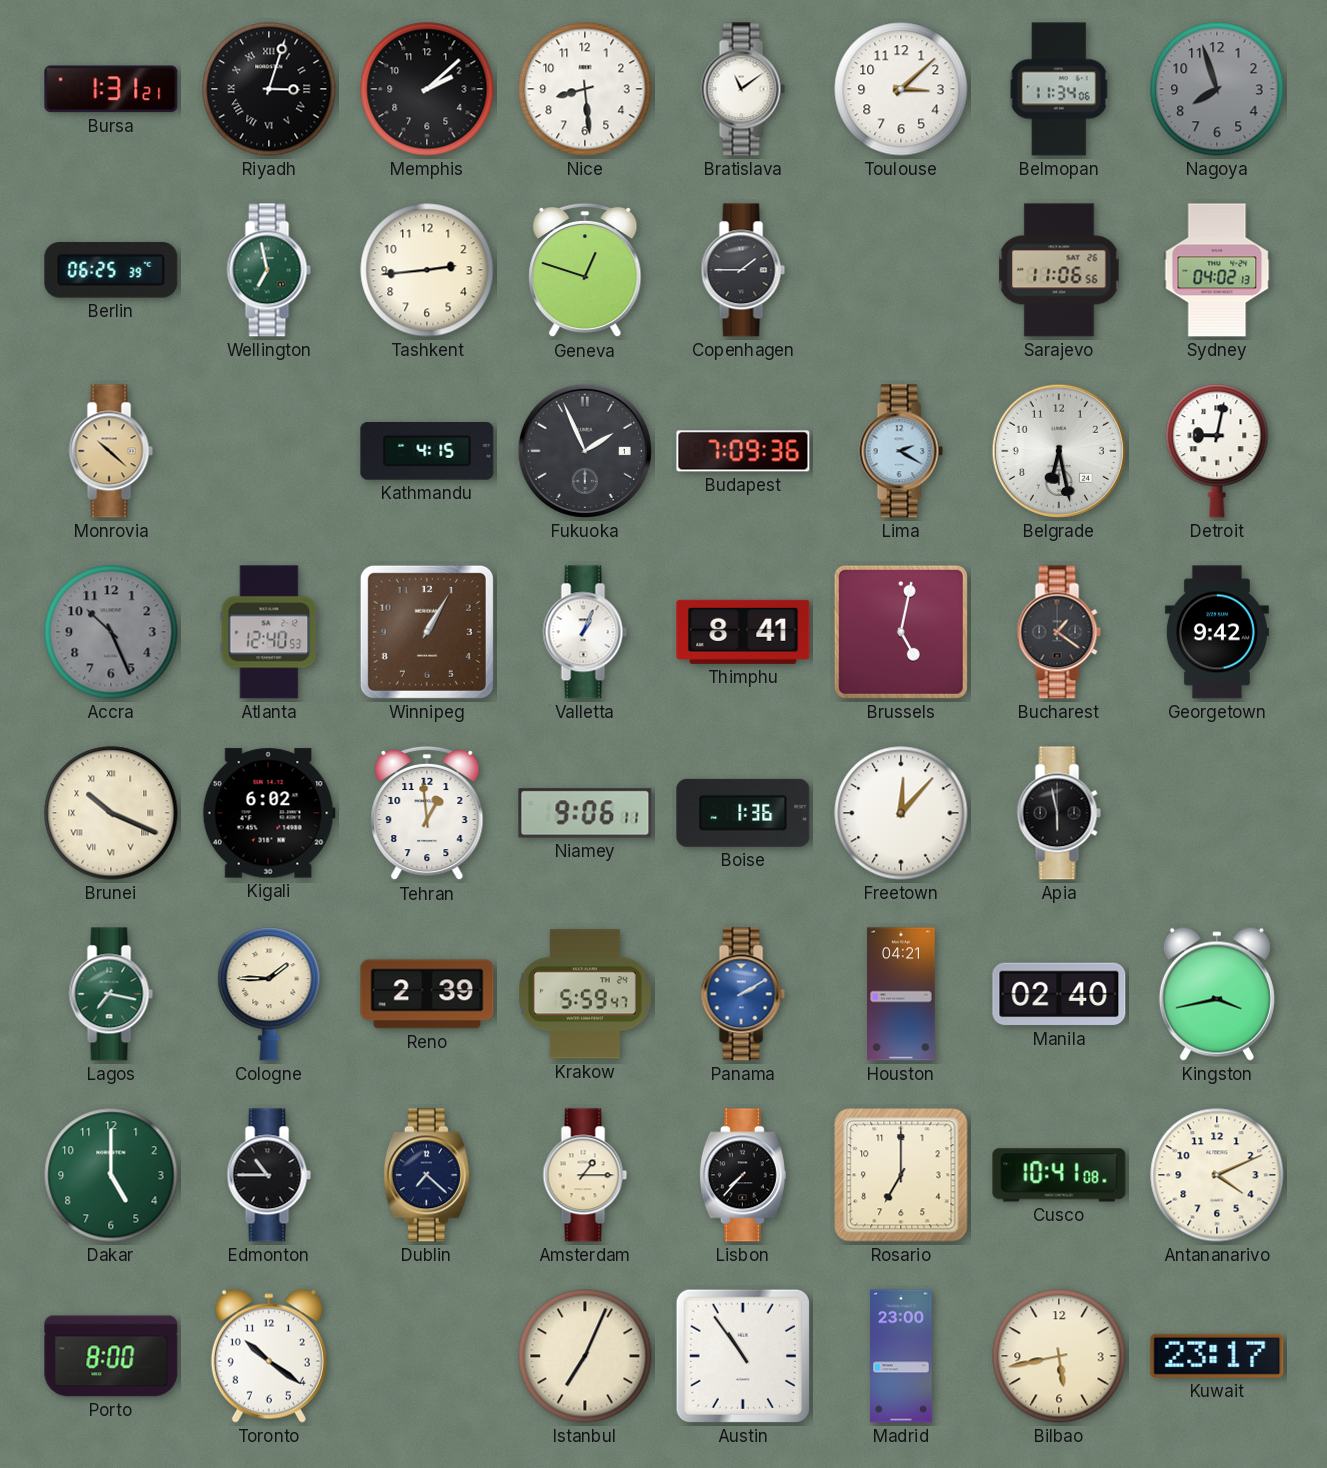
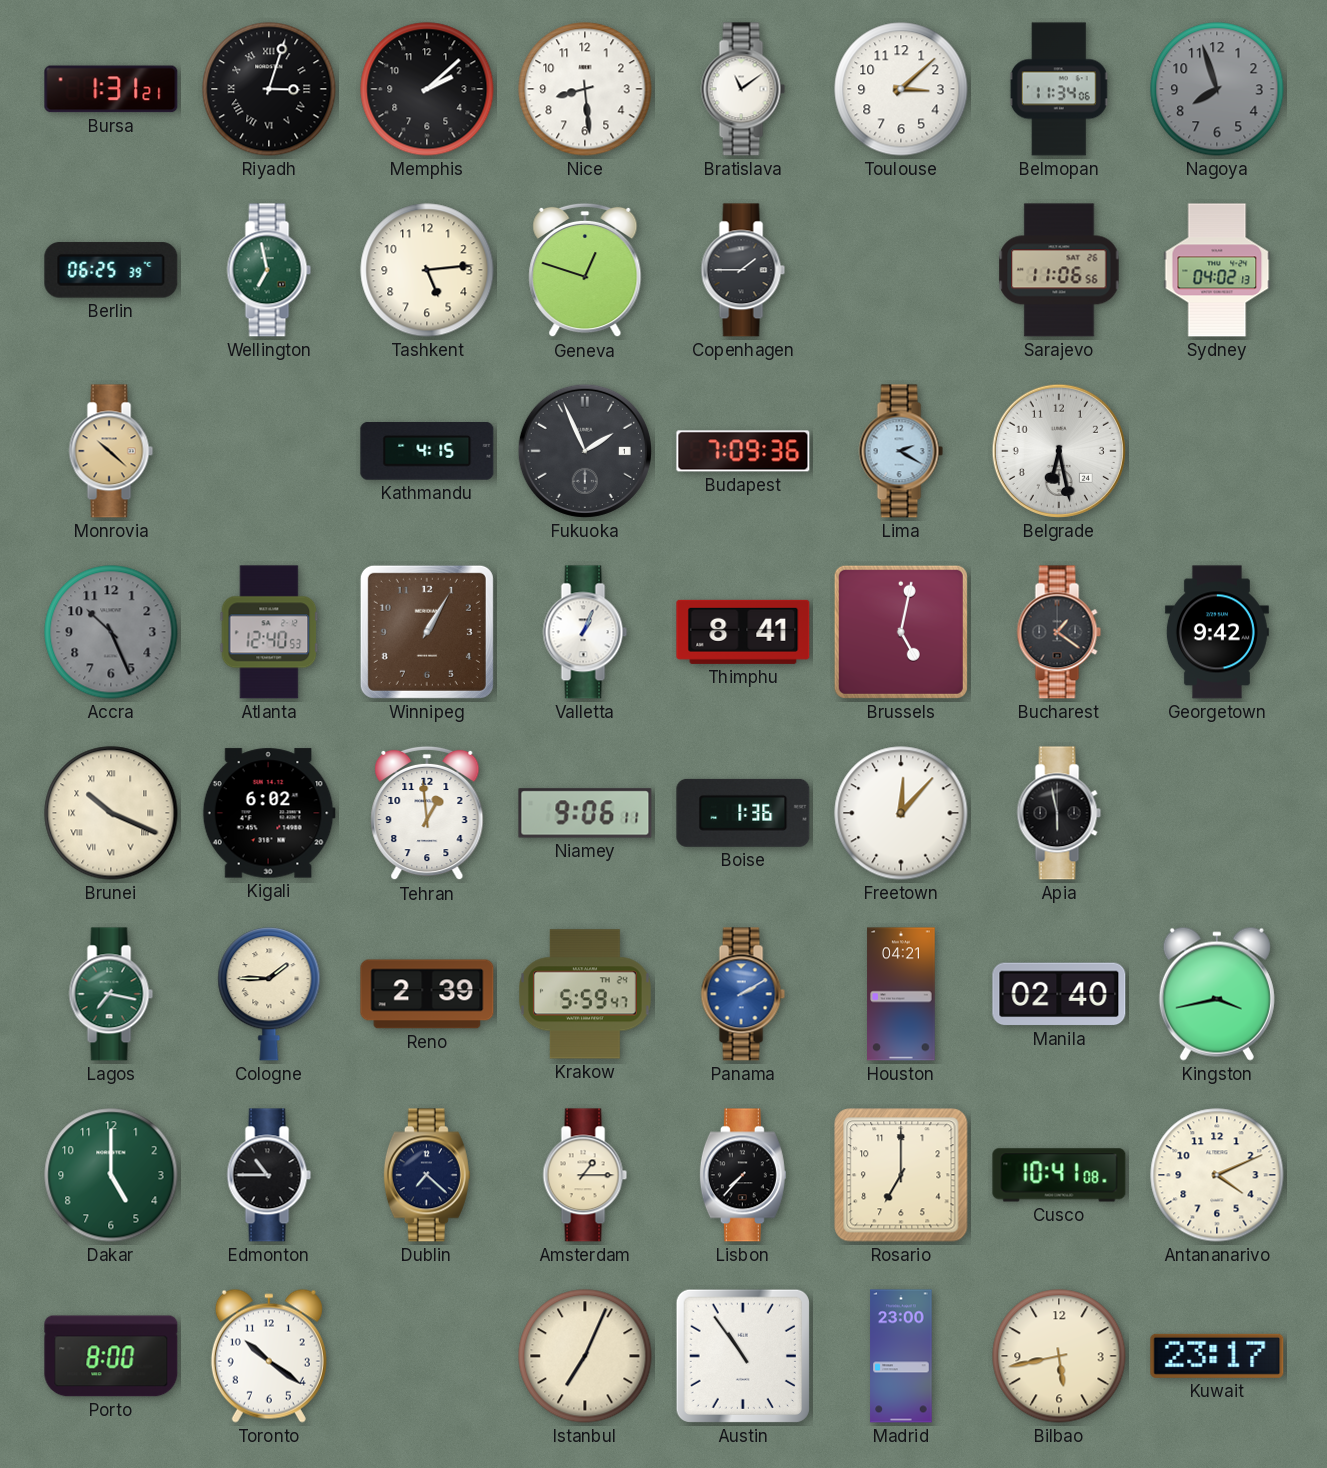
Tashkent: 2:44 -> 5:14 (427, 270)
Detroit: 9:02 -> none (1217, 451)
